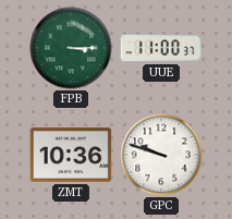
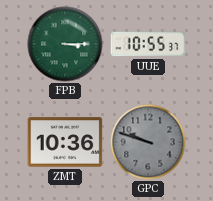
UUE: 11:00 -> 10:55 (148, 44)
GPC dial: white -> grey (148, 142)
